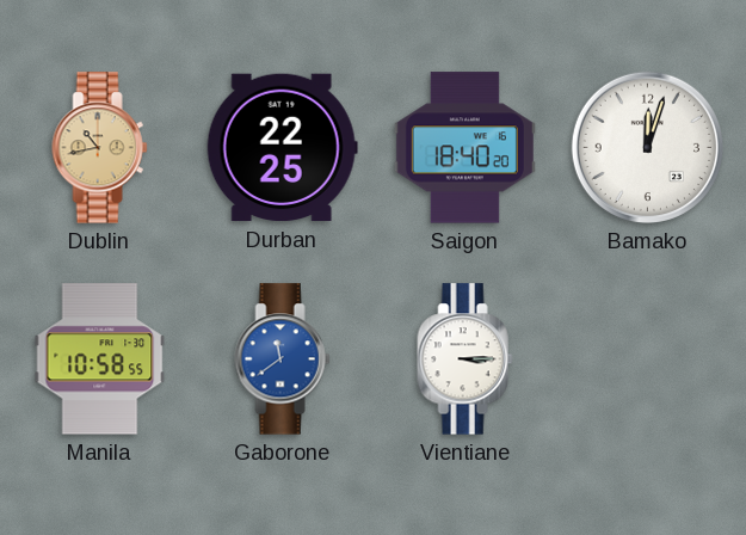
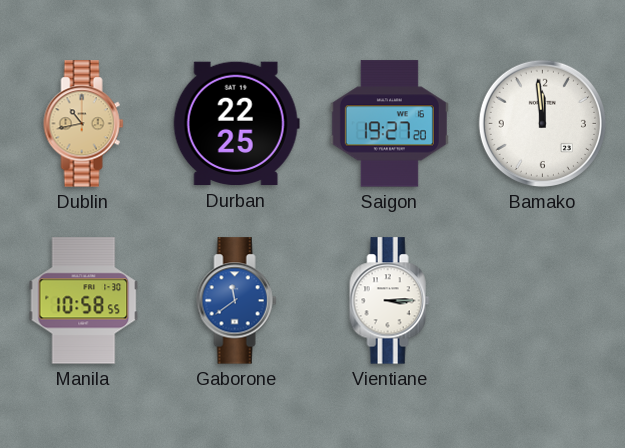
Saigon: 18:40 -> 19:27 (389, 124)
Bamako: 12:03 -> 11:59 (542, 123)
